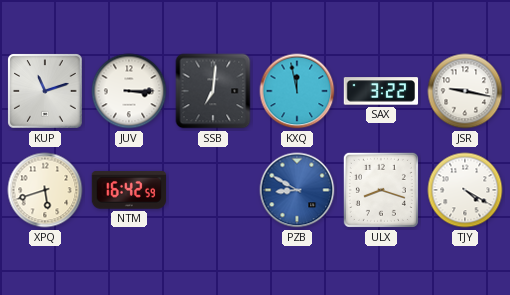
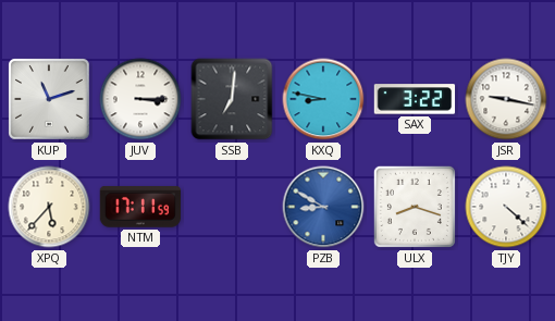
KXQ: 11:58 -> 8:47 (323, 99)
XPQ: 5:42 -> 5:37 (49, 207)
NTM: 16:42 -> 17:11 (140, 207)
TJY: 4:20 -> 4:22 (506, 207)
